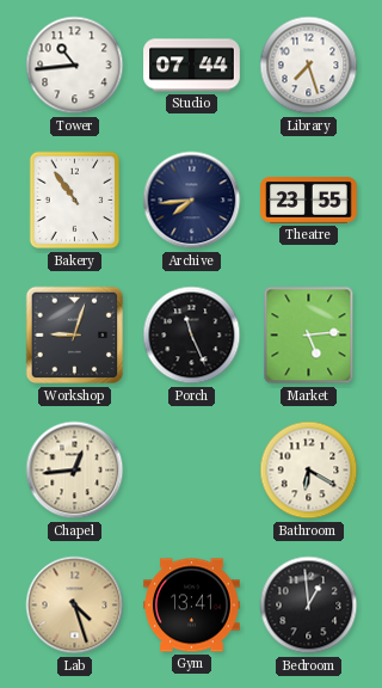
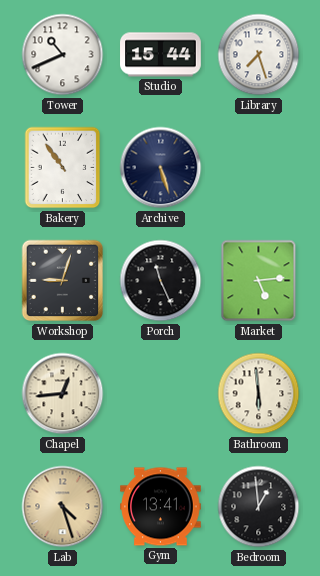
Tower: 10:44 -> 10:41 (63, 55)
Studio: 07:44 -> 15:44 (161, 55)
Archive: 7:44 -> 5:27 (161, 168)
Theatre: 23:55 -> none (309, 201)
Bathroom: 6:20 -> 5:59 (259, 394)
